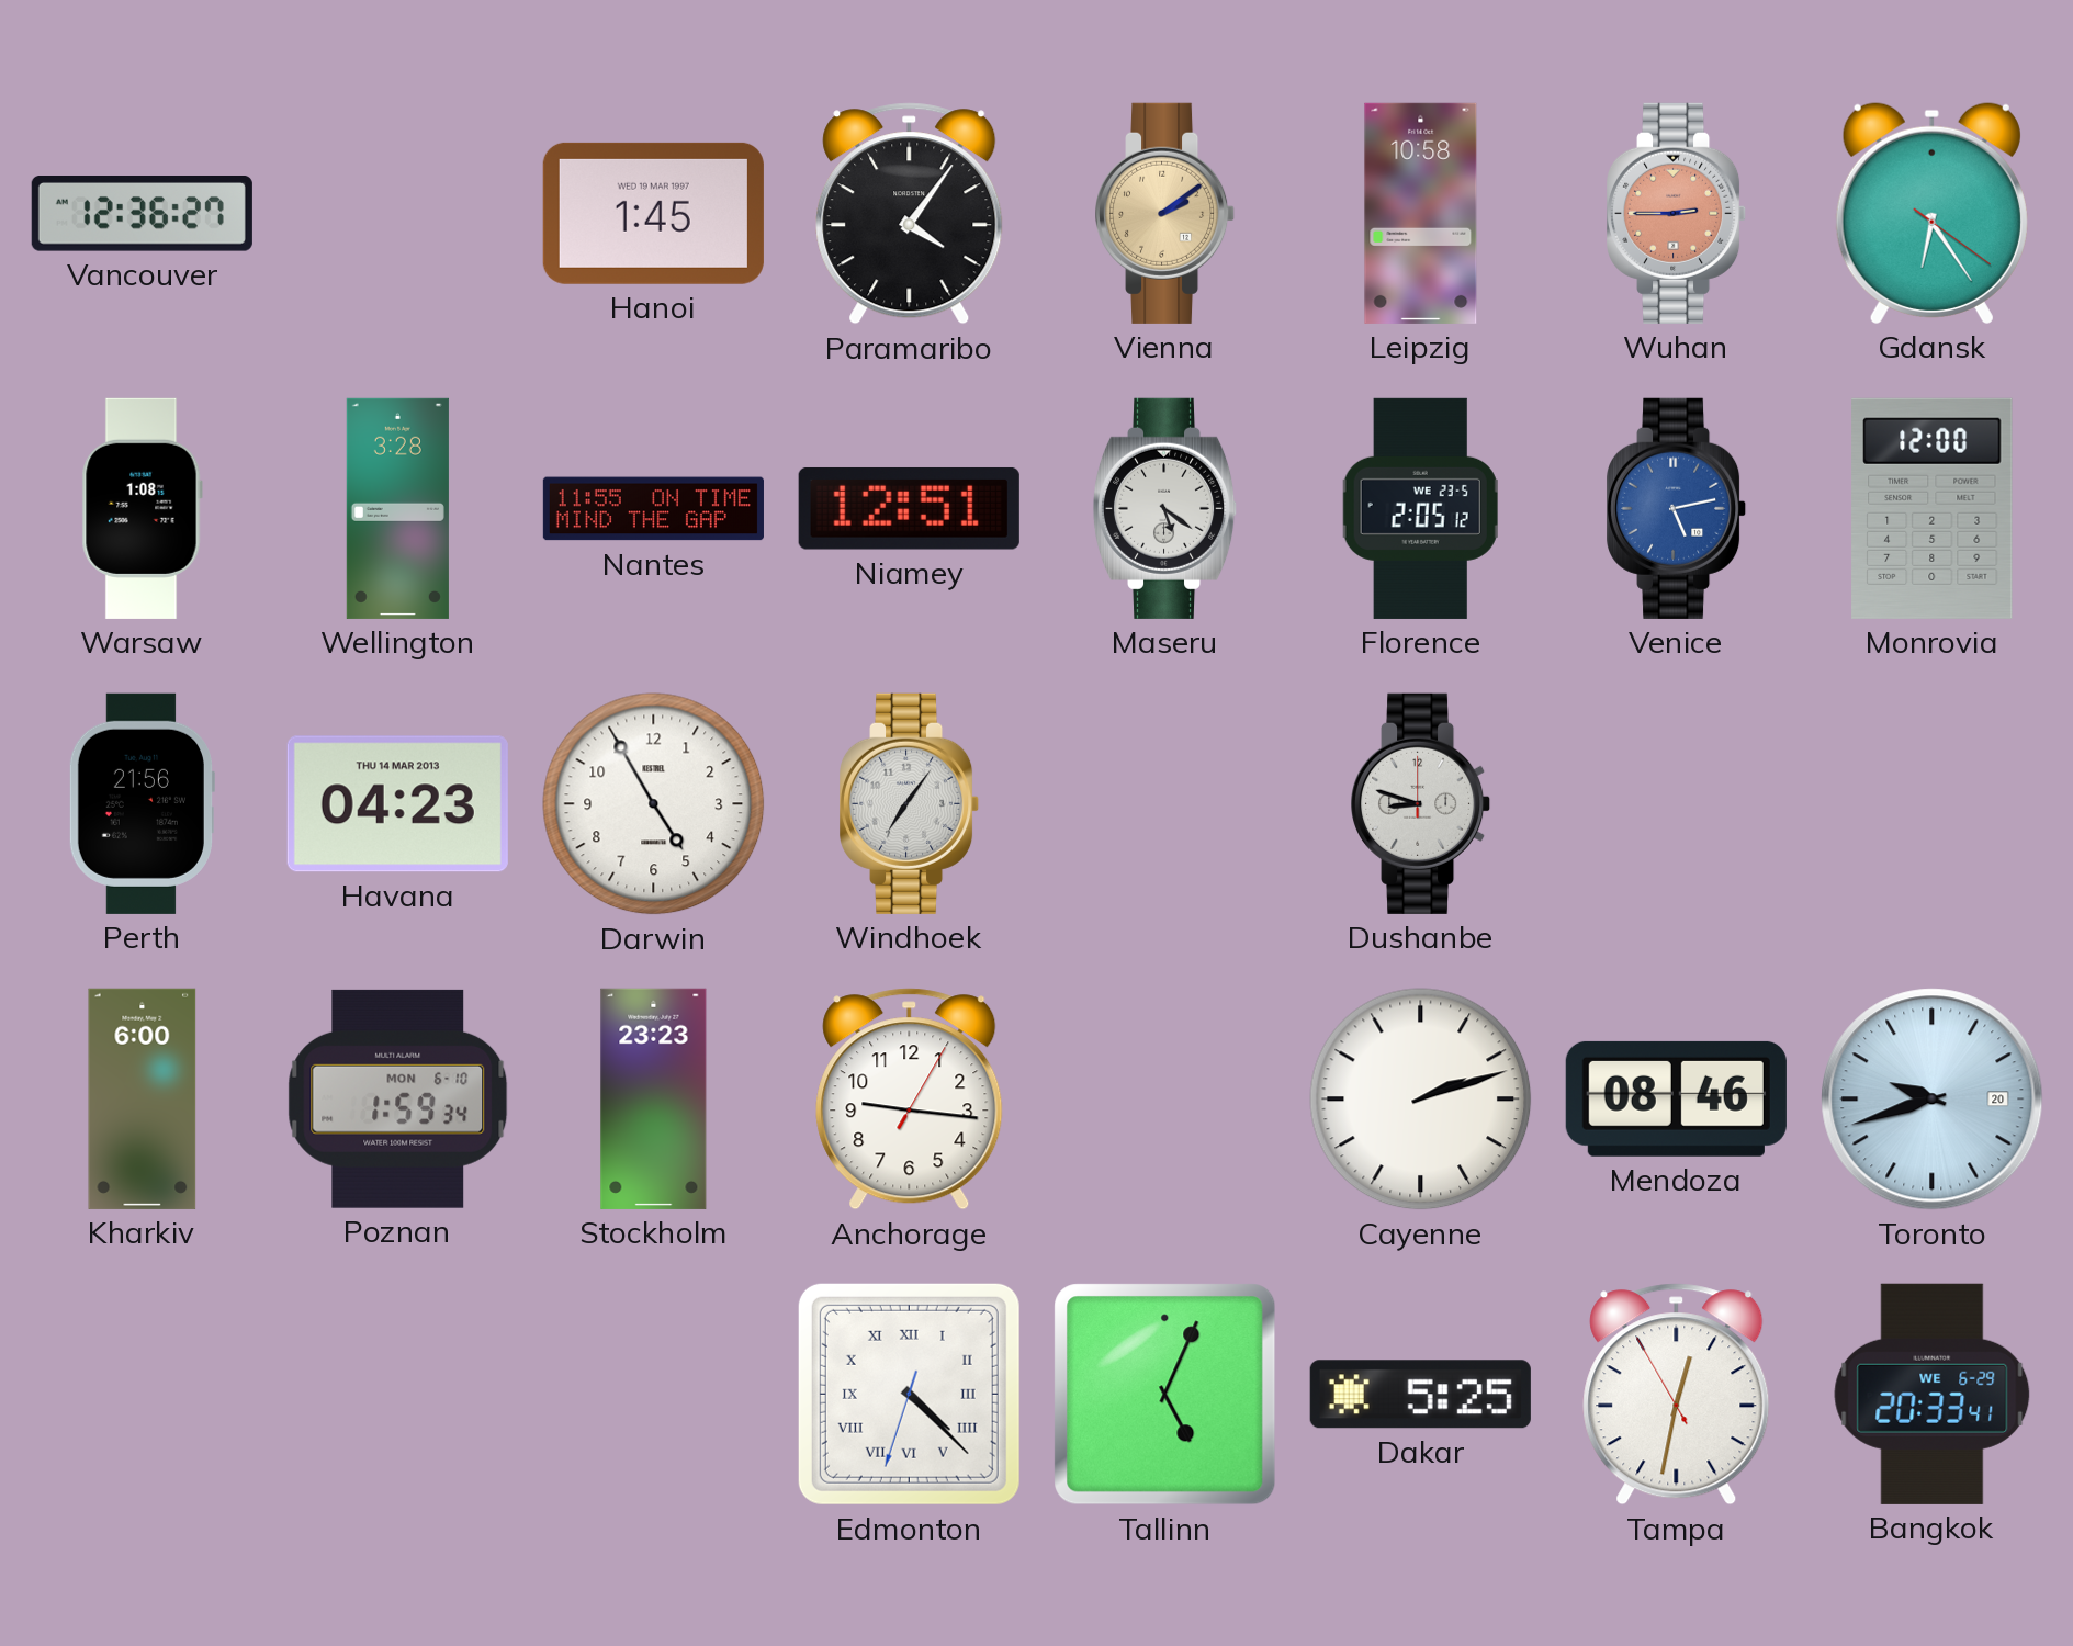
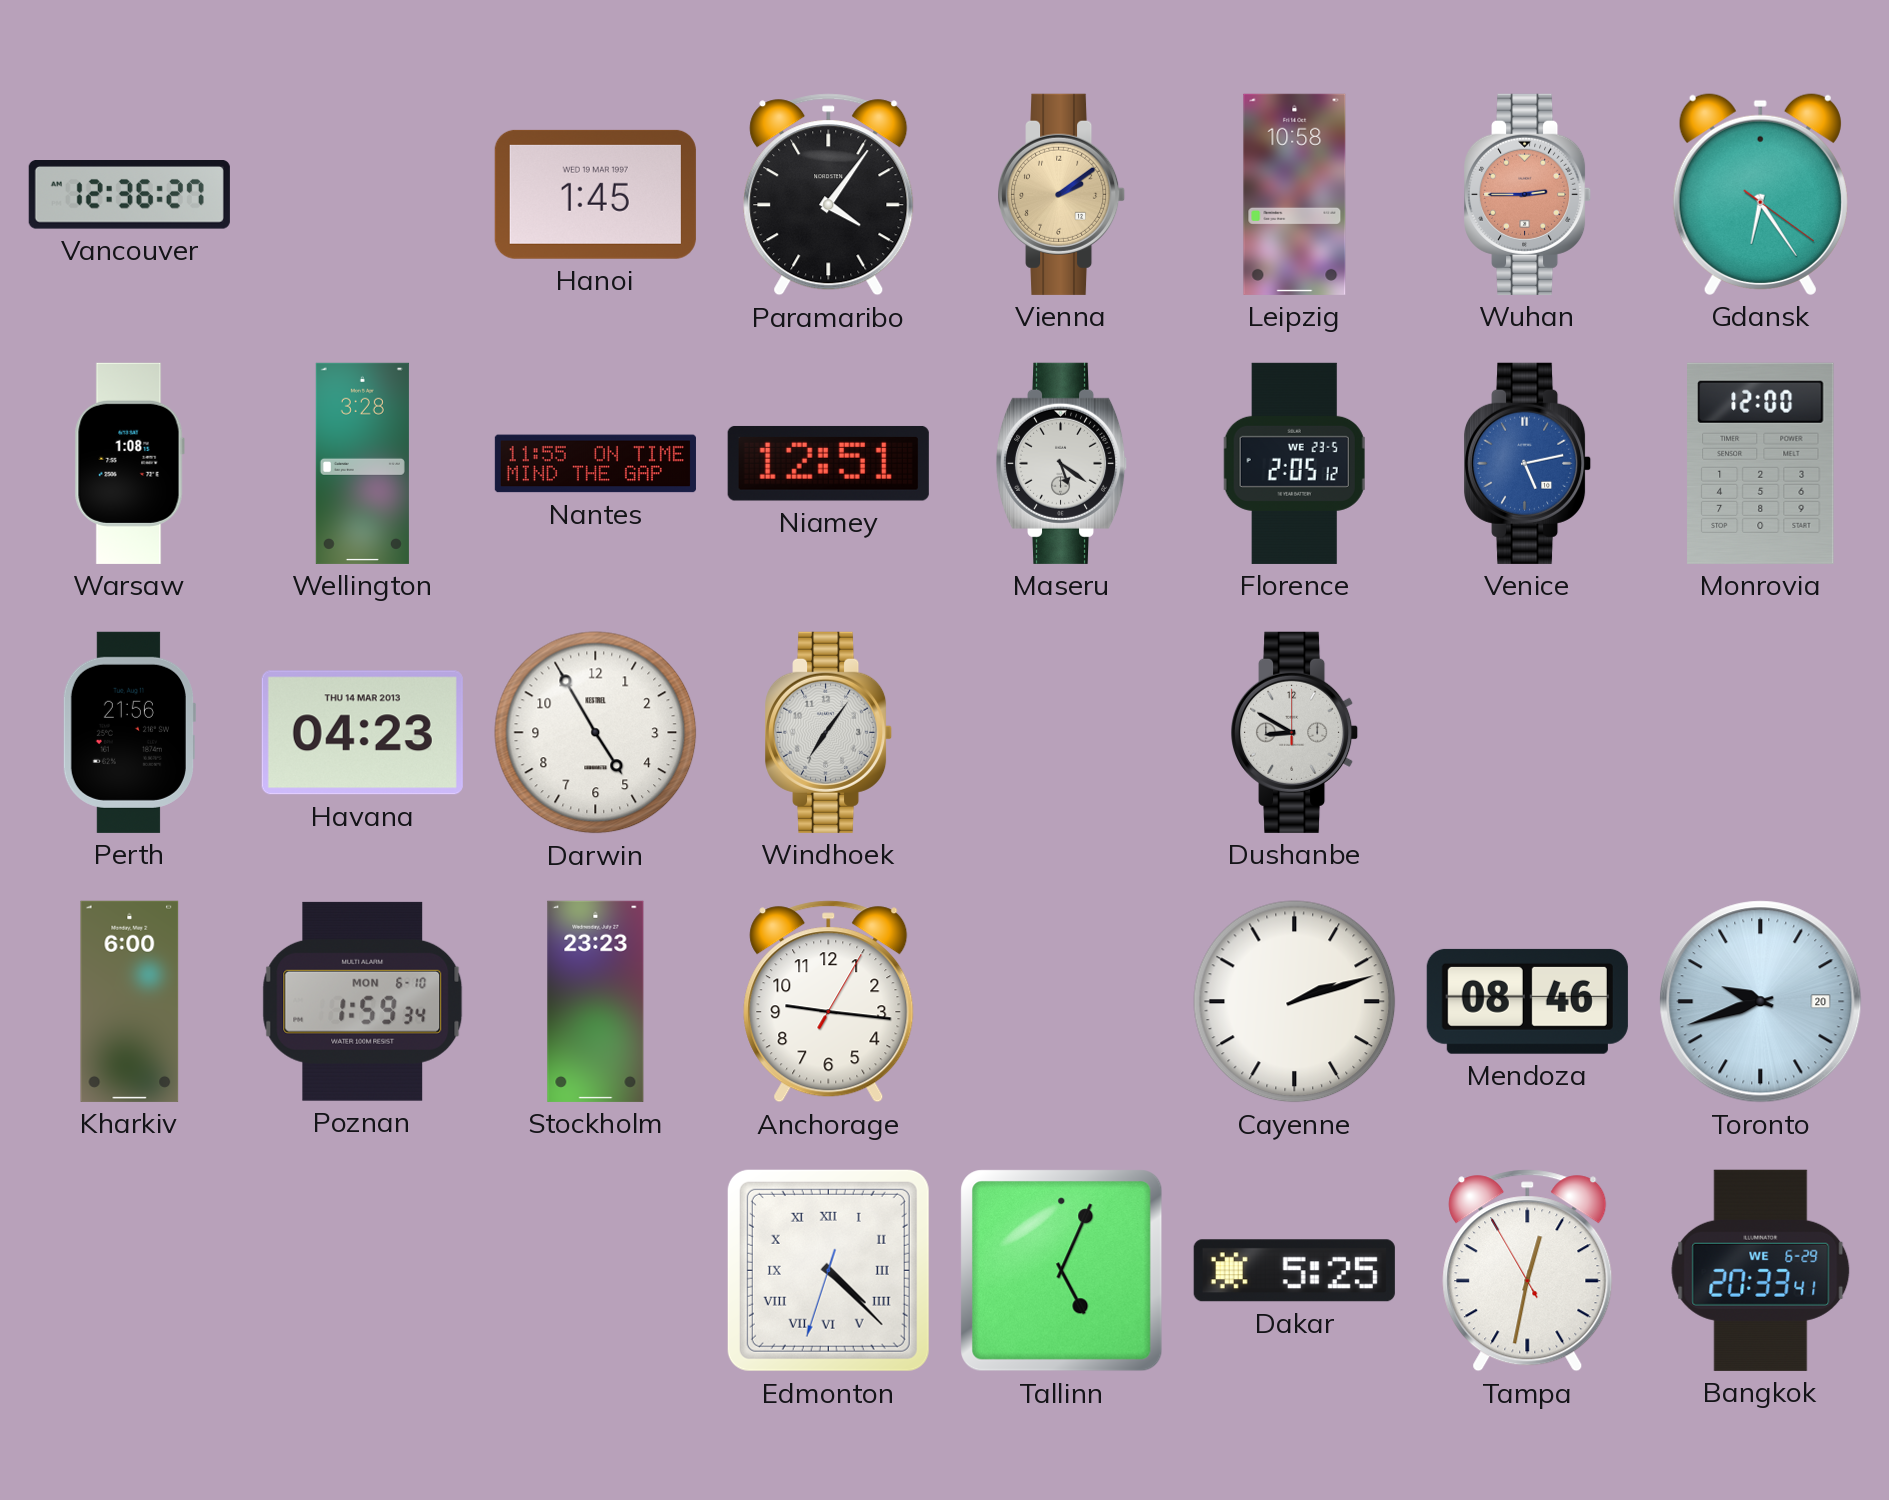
Dushanbe: 8:48 -> 8:50 (1296, 732)
